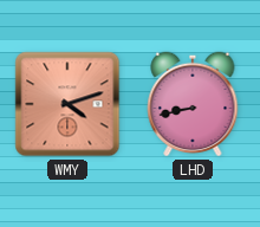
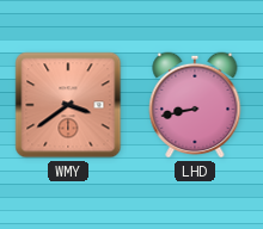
WMY: 4:12 -> 3:39 (68, 105)
